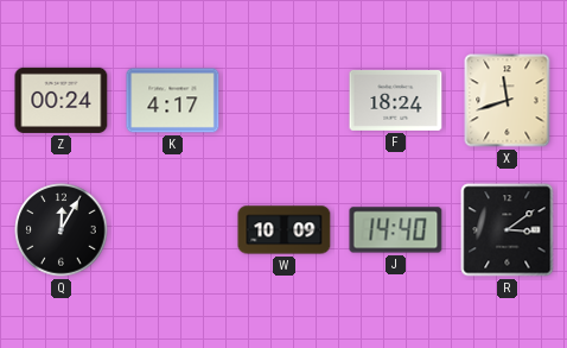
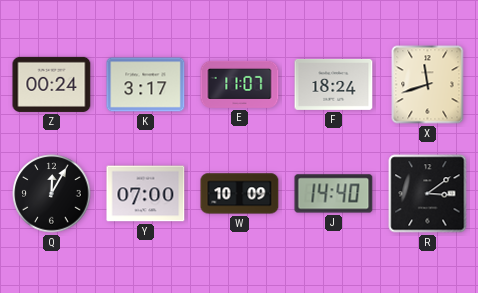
K: 4:17 -> 3:17 (146, 85)
E: none -> 11:07 (240, 84)
Y: none -> 07:00 (146, 194)
